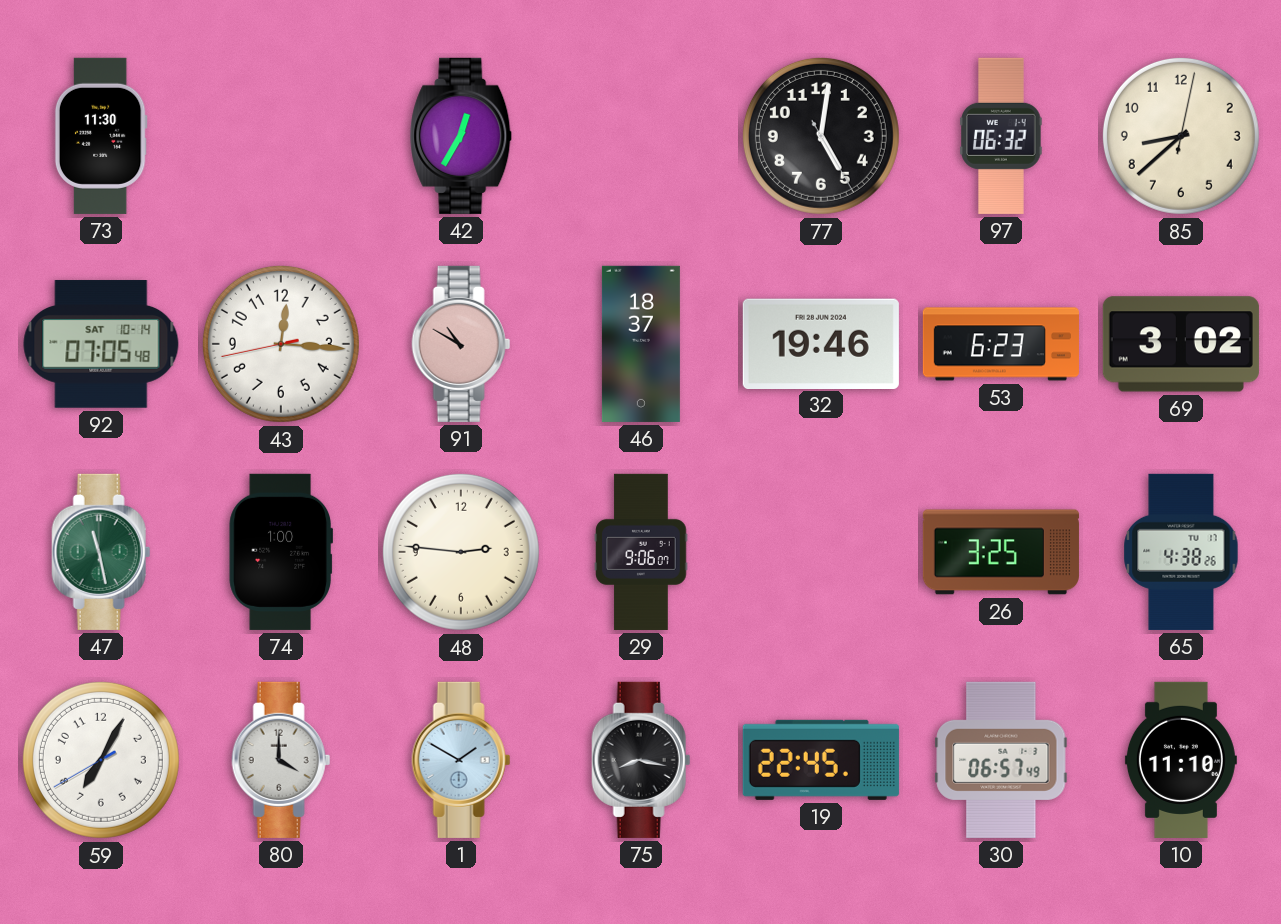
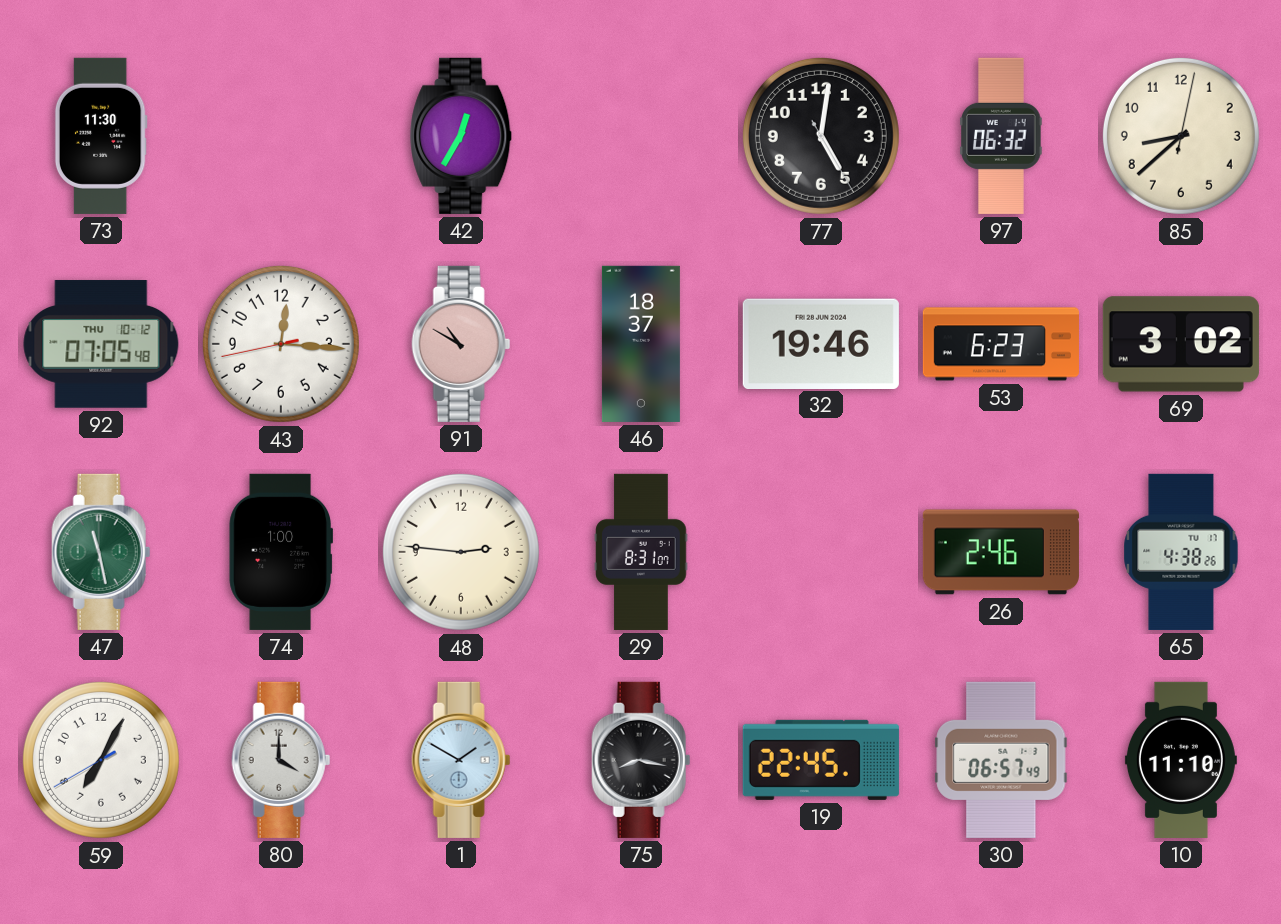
92 date: SAT 10-14 -> THU 10-12 (101, 344)
29: 9:06 -> 8:31 (641, 552)
26: 3:25 -> 2:46 (1001, 552)
